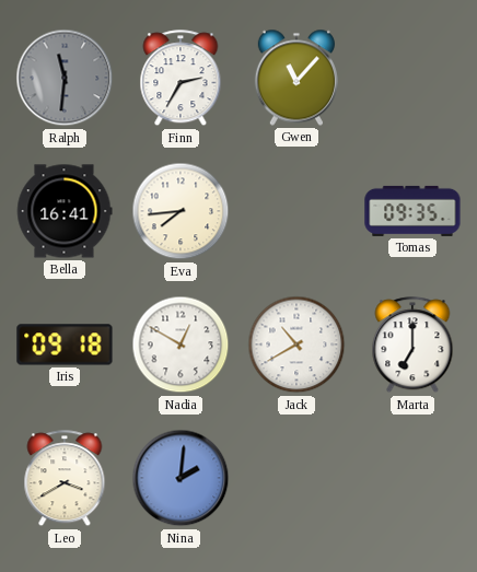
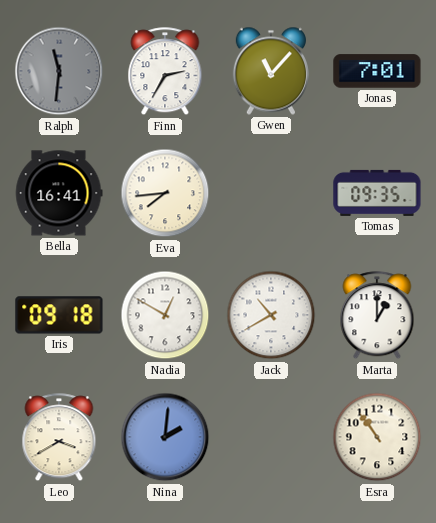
Jonas: none -> 7:01 (377, 71)
Marta: 7:00 -> 1:00 (377, 316)
Esra: none -> 10:54 (377, 437)
